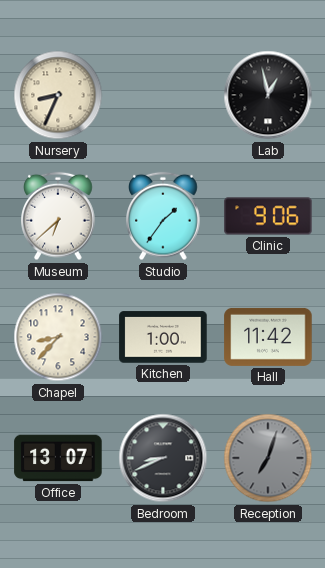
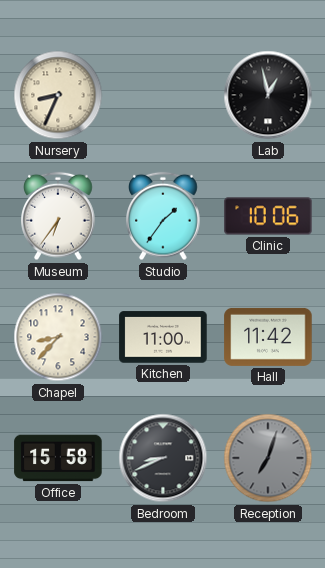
Museum: 6:38 -> 6:36 (58, 216)
Clinic: 9:06 -> 10:06 (268, 216)
Kitchen: 1:00 -> 11:00 (163, 337)
Office: 13:07 -> 15:58 (58, 458)
